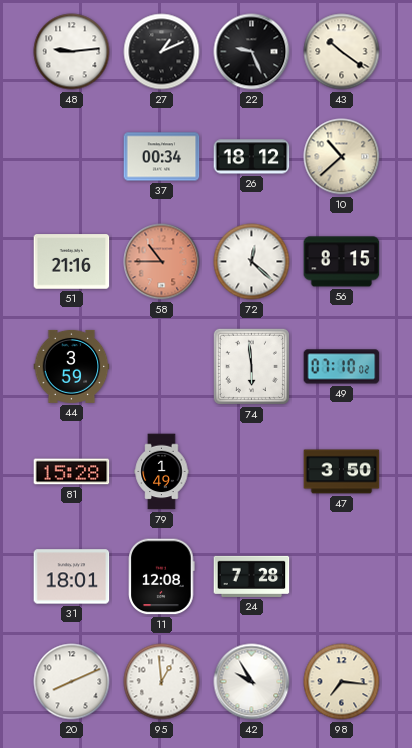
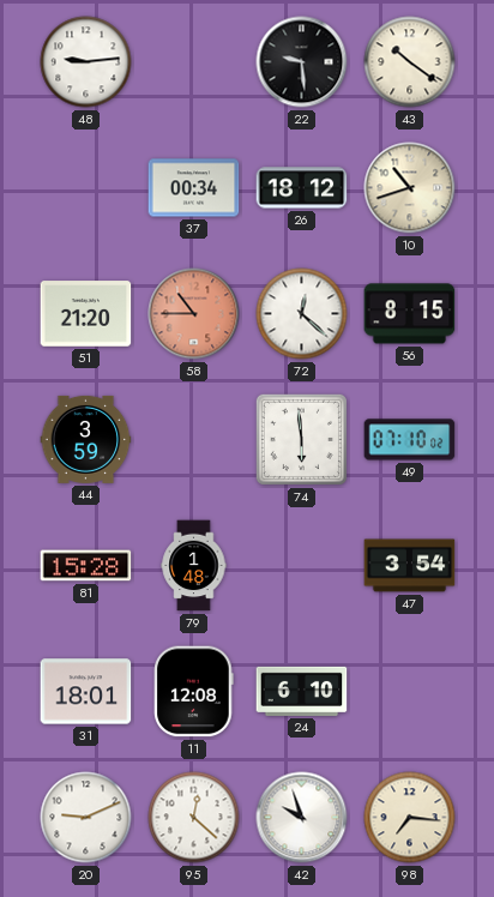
27: 1:11 -> none (162, 52)
22: 9:26 -> 9:29 (302, 62)
10: 10:38 -> 10:42 (410, 188)
51: 21:16 -> 21:20 (86, 314)
79: 1:49 -> 1:48 (194, 566)
47: 3:50 -> 3:54 (410, 566)
24: 7:28 -> 6:10 (302, 691)
20: 8:11 -> 9:11 (86, 818)
95: 12:59 -> 12:22 (194, 818)
42: 9:55 -> 9:57 (302, 818)
